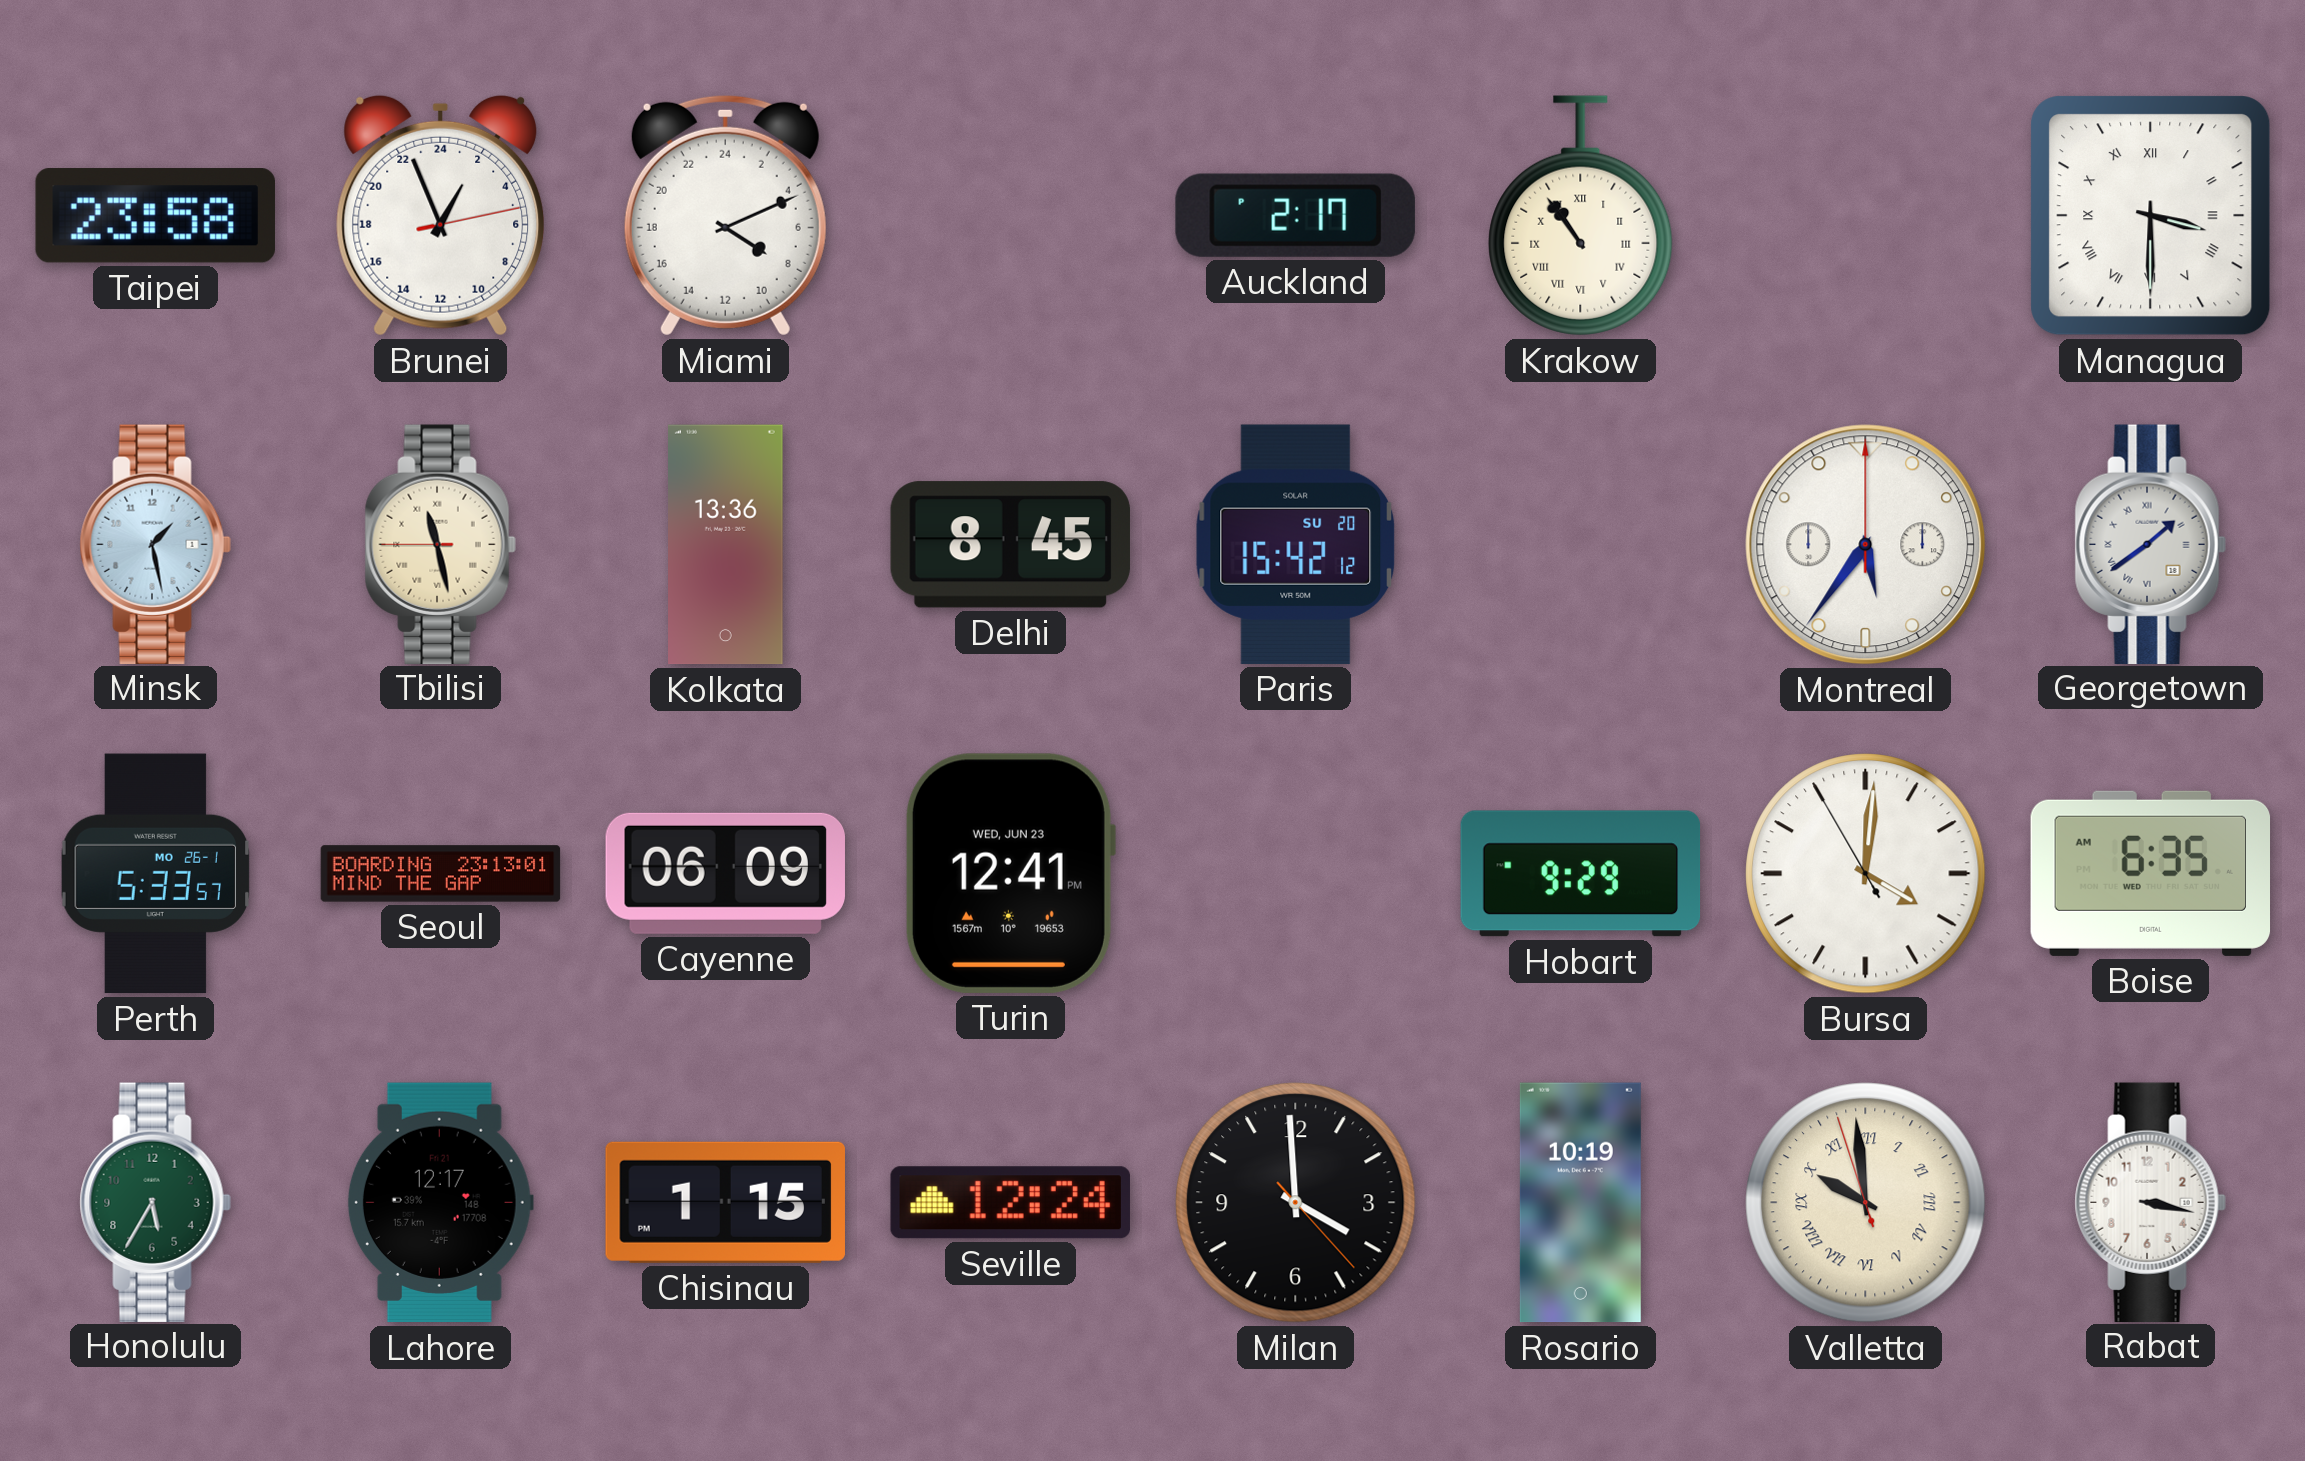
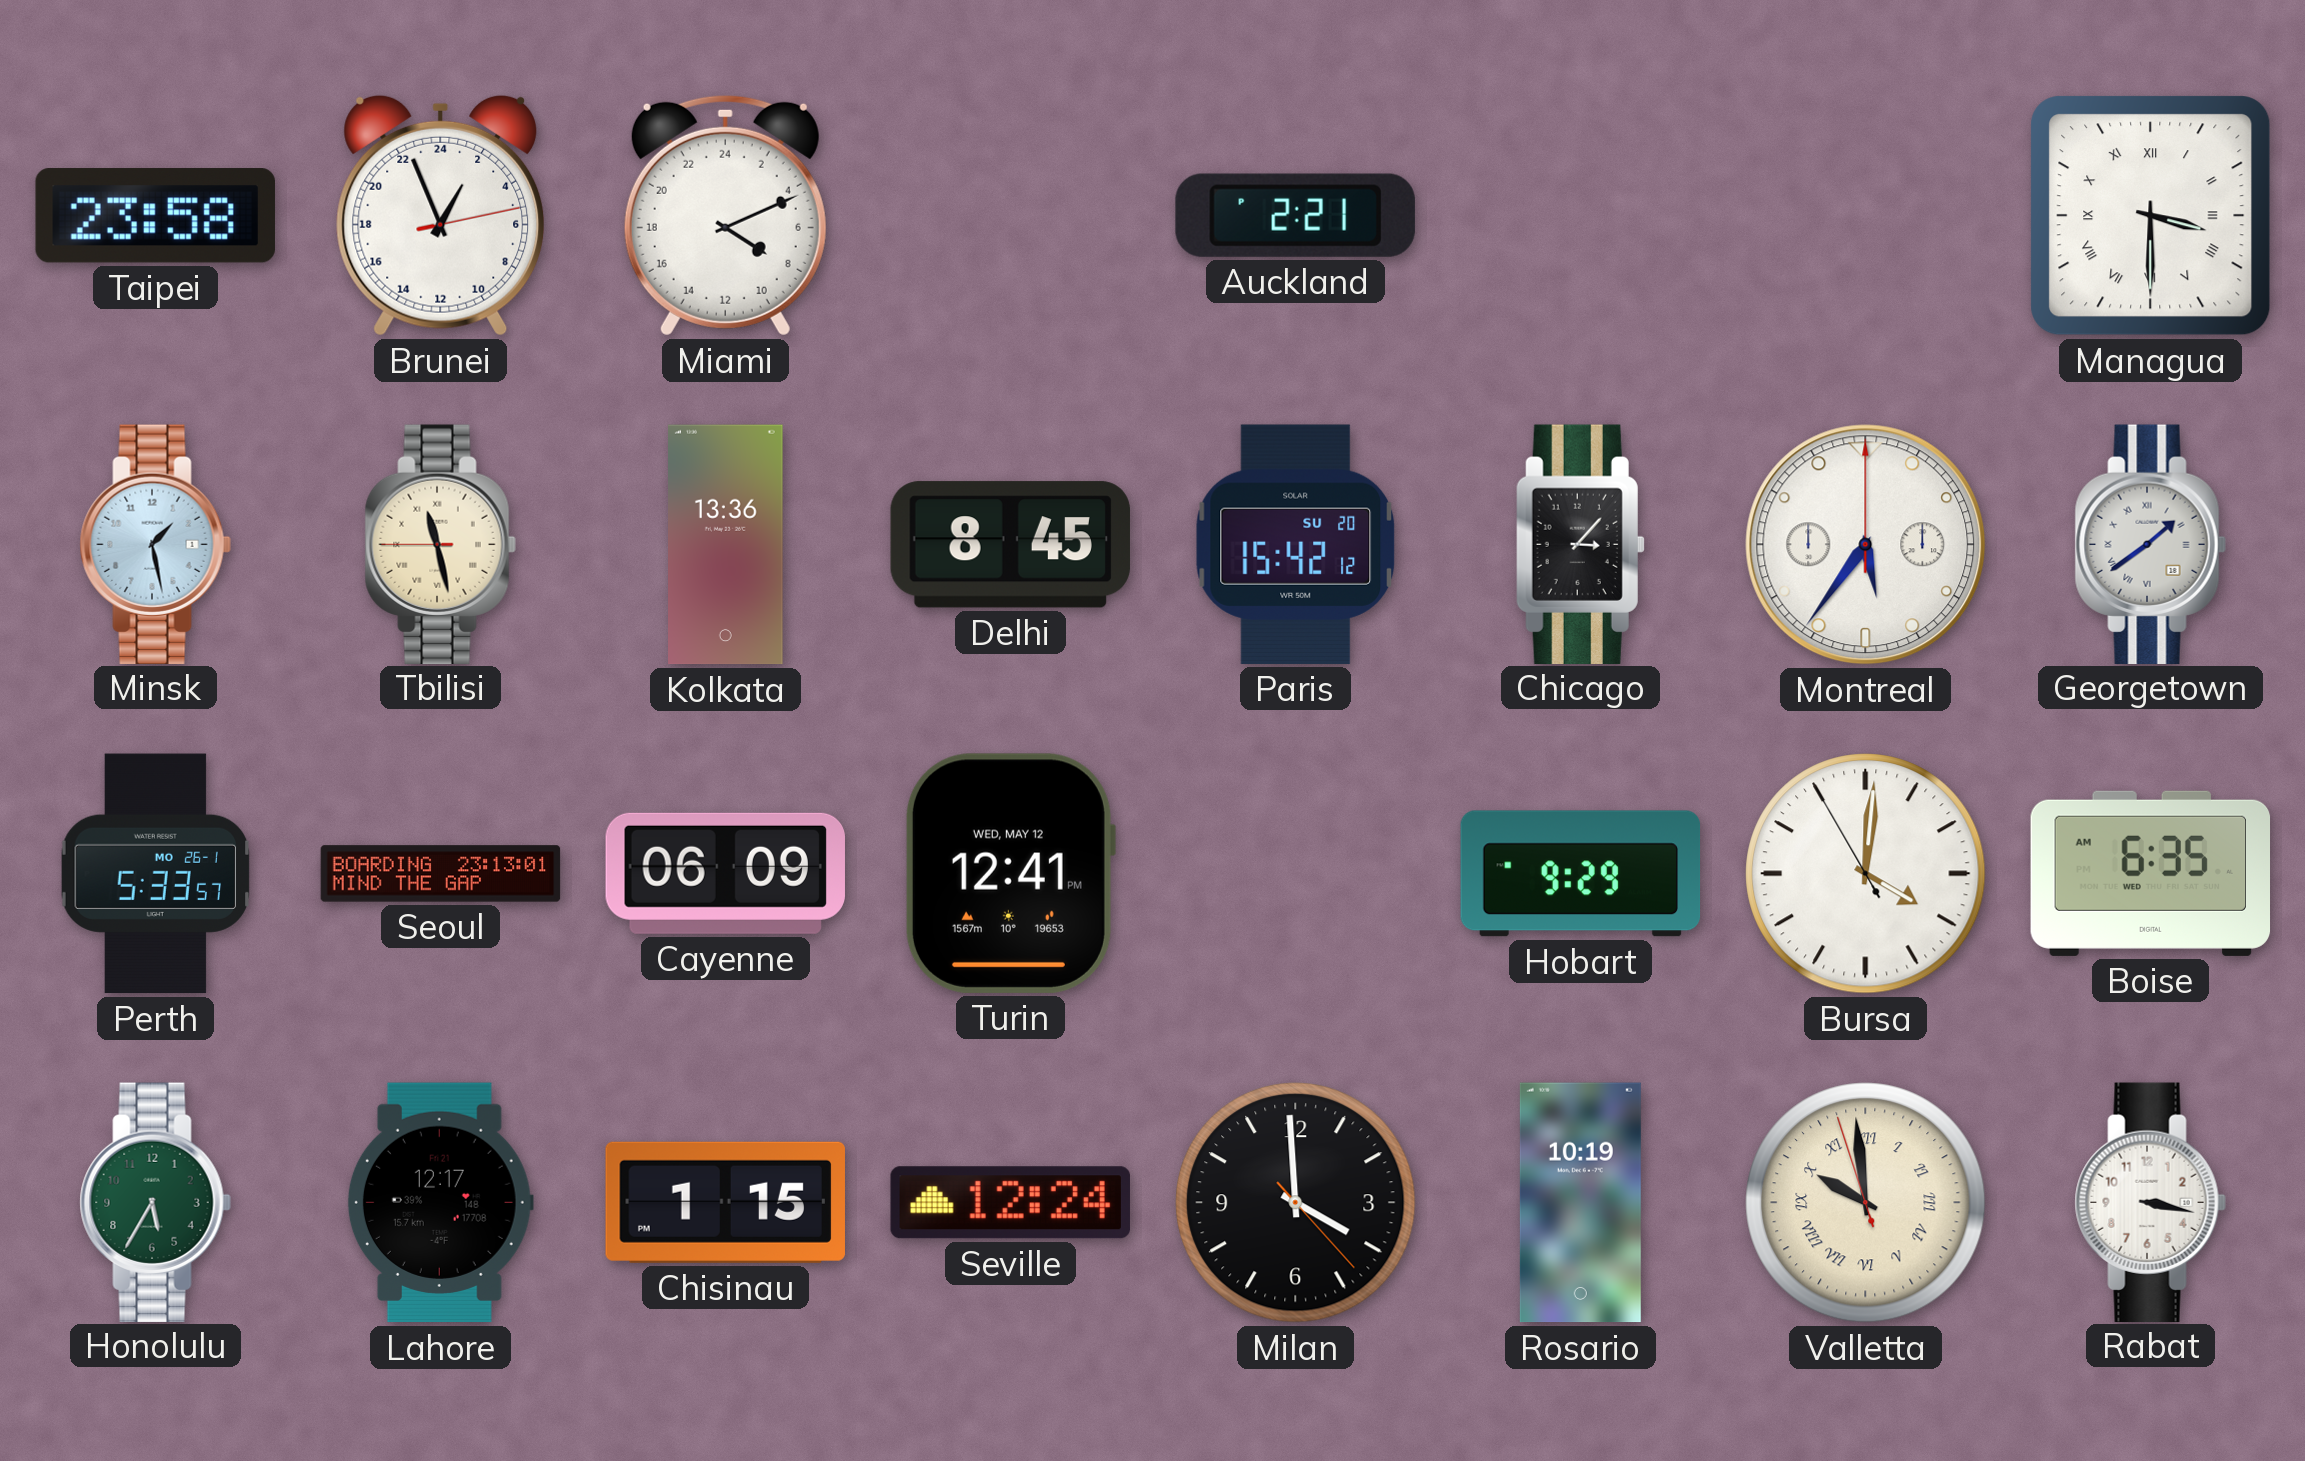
Auckland: 2:17 -> 2:21 (1295, 215)
Krakow: 10:54 -> none (1581, 216)
Chicago: none -> 3:07 (1580, 544)
Turin date: WED, JUN 23 -> WED, MAY 12 (1010, 873)
